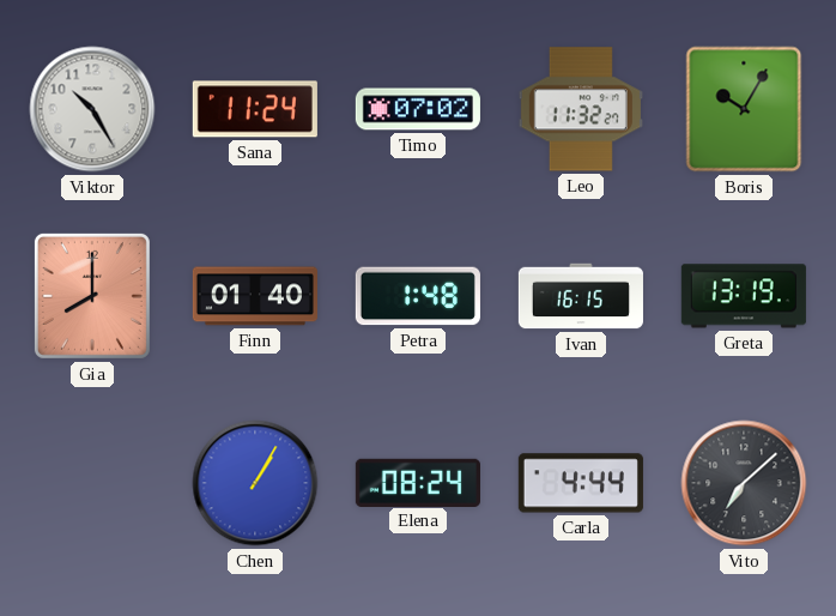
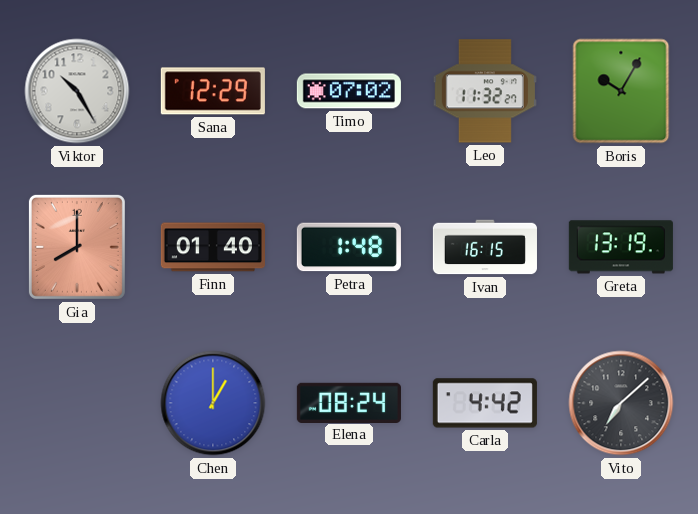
Sana: 11:24 -> 12:29 (213, 91)
Chen: 1:05 -> 1:00 (213, 403)
Carla: 4:44 -> 4:42 (485, 403)
